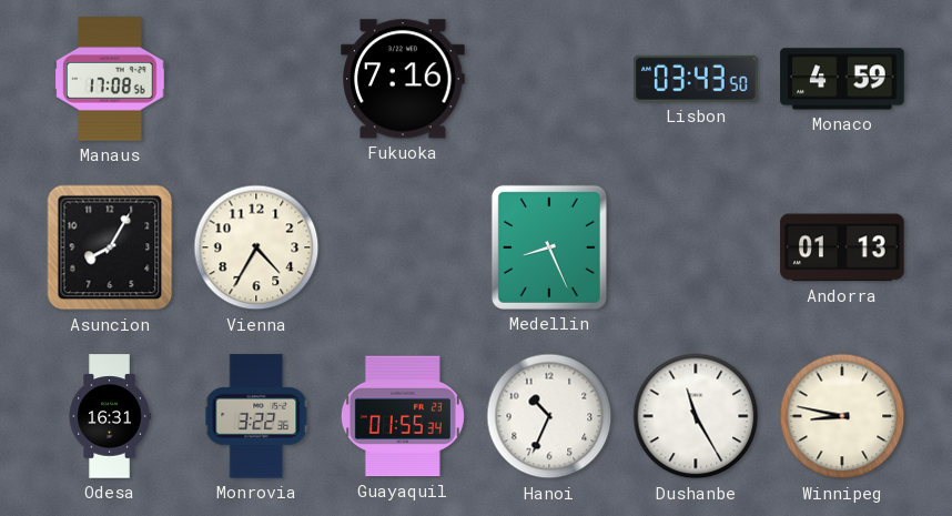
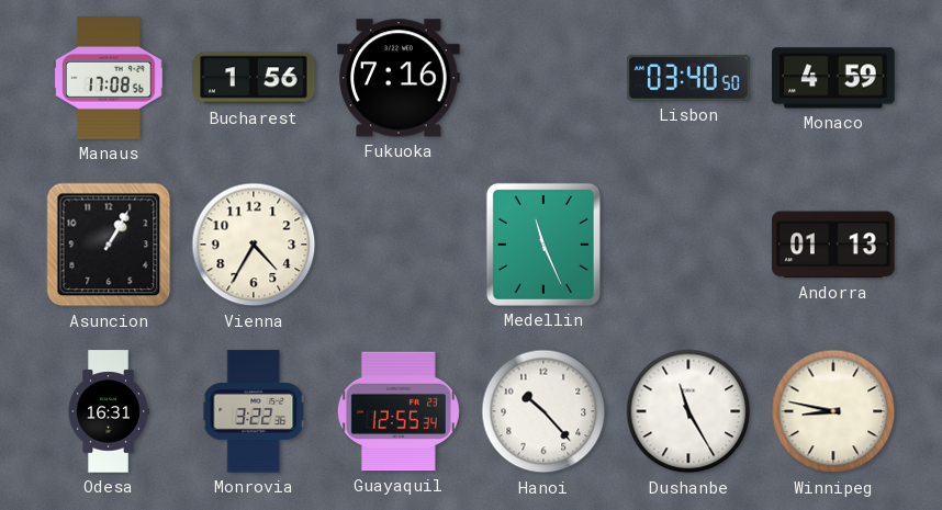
Bucharest: none -> 1:56 (254, 78)
Lisbon: 03:43 -> 03:40 (688, 78)
Asuncion: 8:05 -> 1:05 (109, 245)
Medellin: 8:26 -> 11:26 (543, 245)
Guayaquil: 01:55 -> 12:55 (399, 411)
Hanoi: 10:34 -> 10:23 (543, 411)
